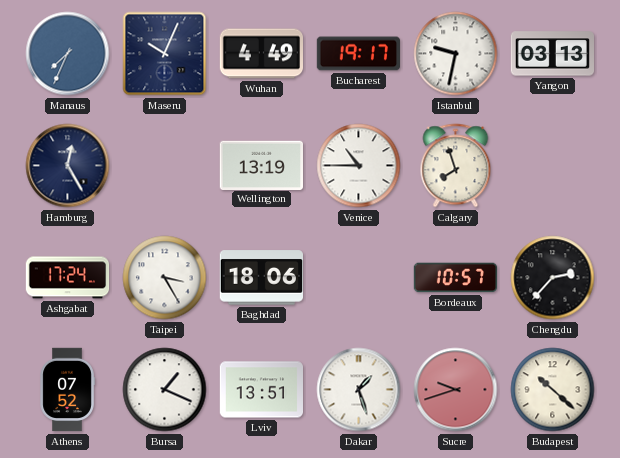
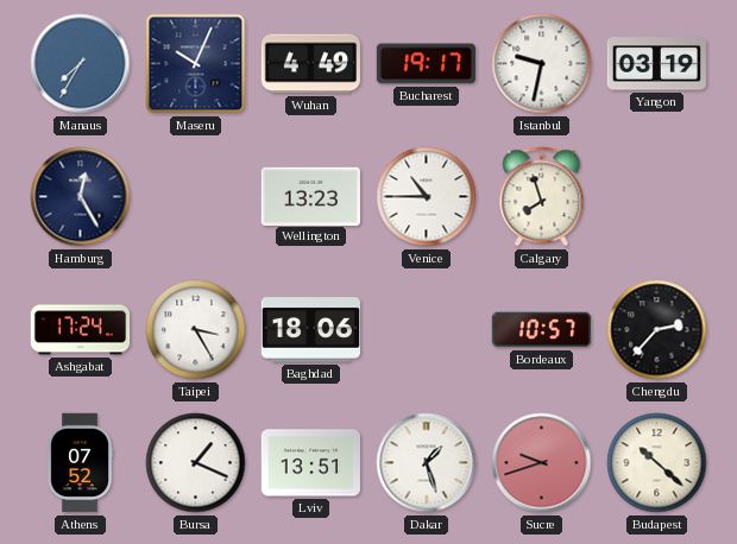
Manaus: 7:34 -> 7:35 (81, 64)
Yangon: 03:13 -> 03:19 (656, 64)
Wellington: 13:19 -> 13:23 (310, 196)
